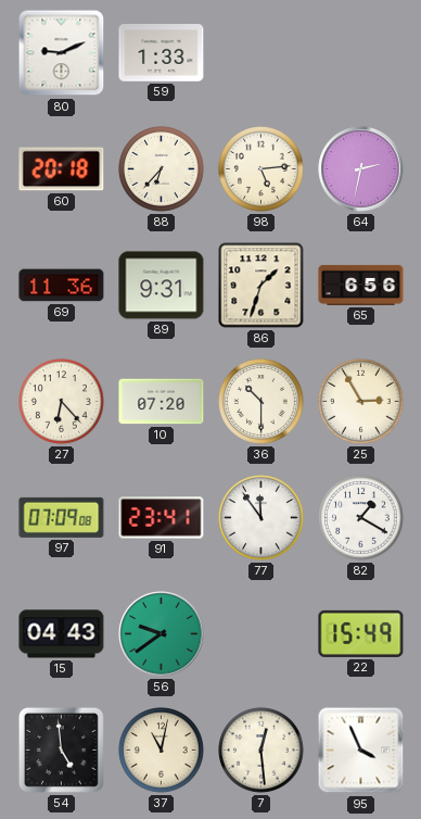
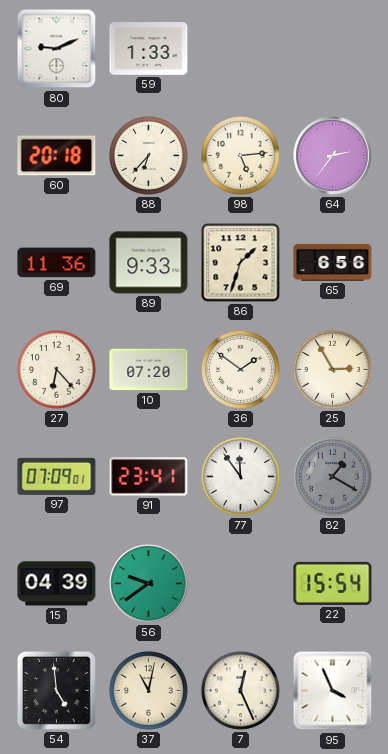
64: 2:32 -> 2:36 (333, 156)
89: 9:31 -> 9:33 (149, 263)
36: 10:30 -> 1:51 (241, 370)
97: 07:09:08 -> 07:09:01 (57, 476)
82 dial: white -> grey (333, 477)
15: 04:43 -> 04:39 (57, 584)
22: 15:49 -> 15:54 (333, 583)
7: 12:29 -> 12:26 (241, 691)
